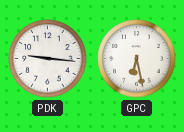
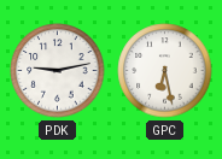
PDK: 9:16 -> 9:13 (58, 71)
